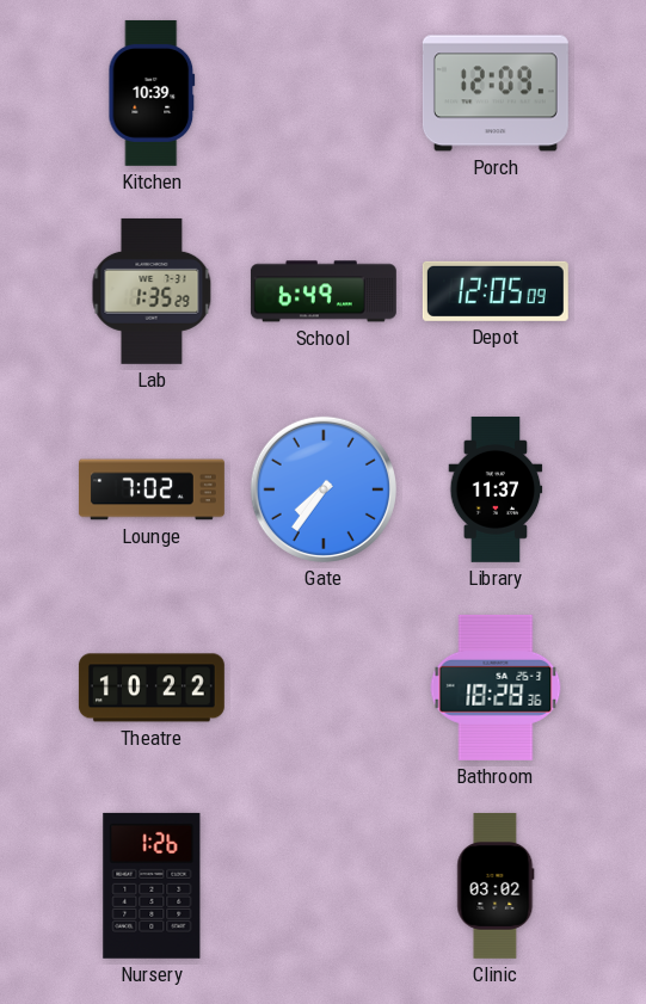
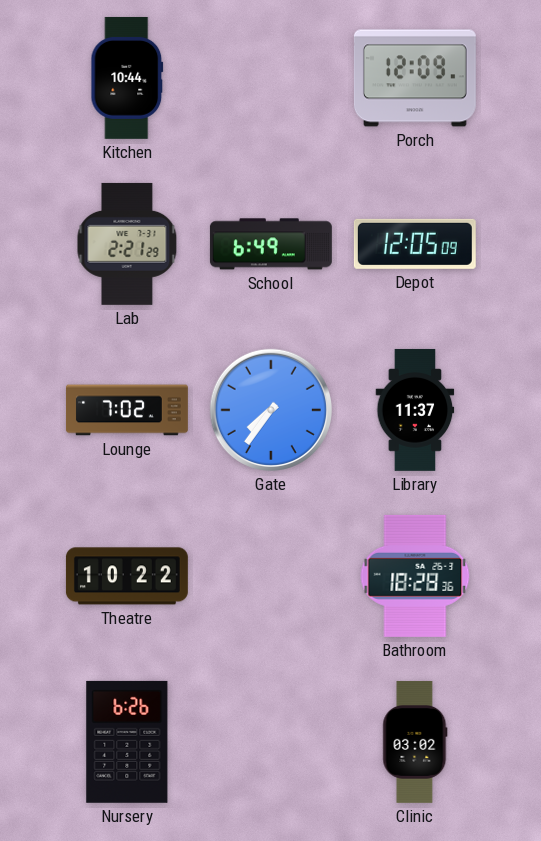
Kitchen: 10:39 -> 10:44 (127, 78)
Lab: 1:35 -> 2:21 (127, 244)
Nursery: 1:26 -> 6:26 (127, 742)
